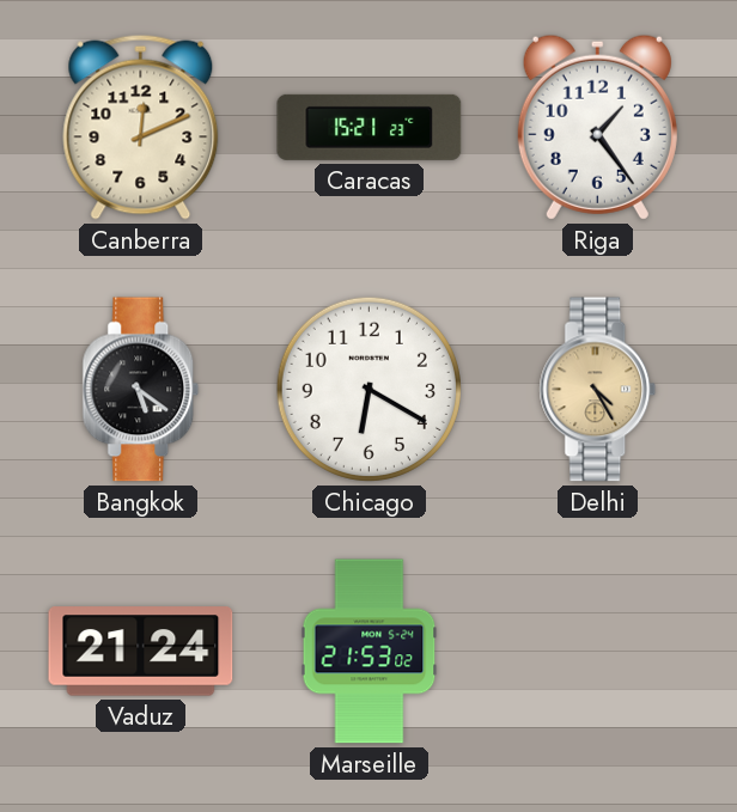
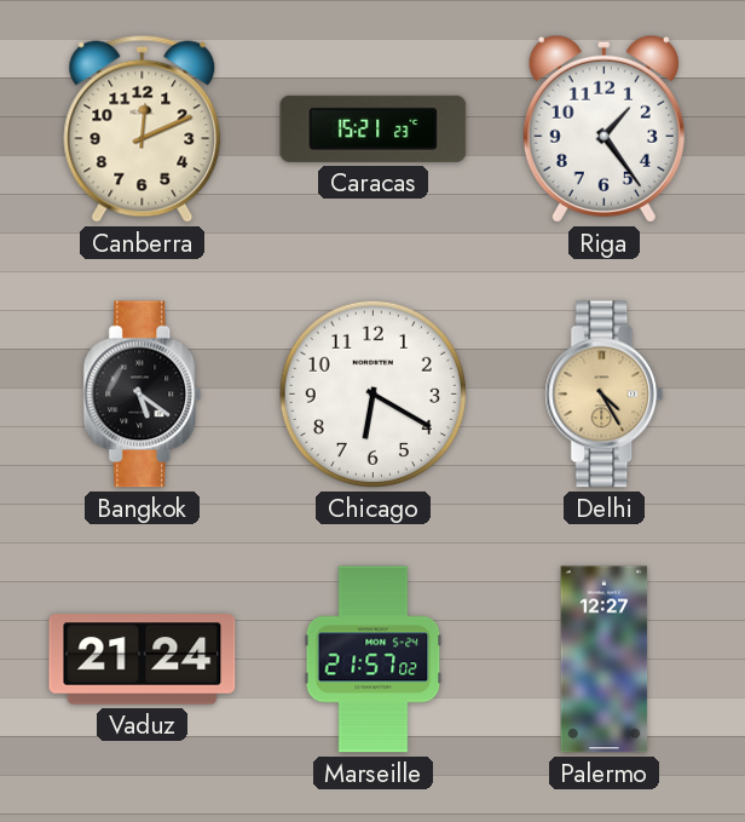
Marseille: 21:53 -> 21:57 (374, 660)
Palermo: none -> 12:27 (605, 660)
